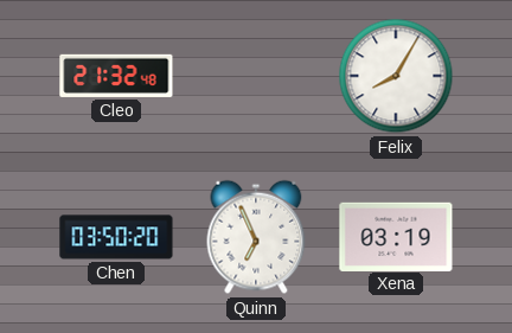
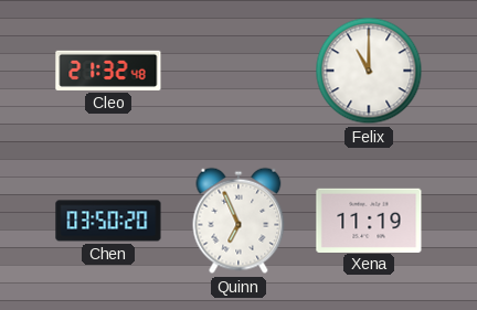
Felix: 8:05 -> 11:00 (369, 71)
Xena: 03:19 -> 11:19 (369, 220)
